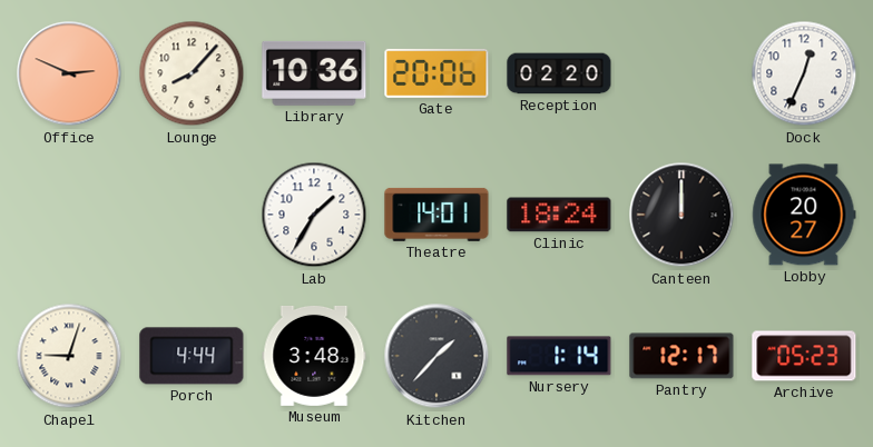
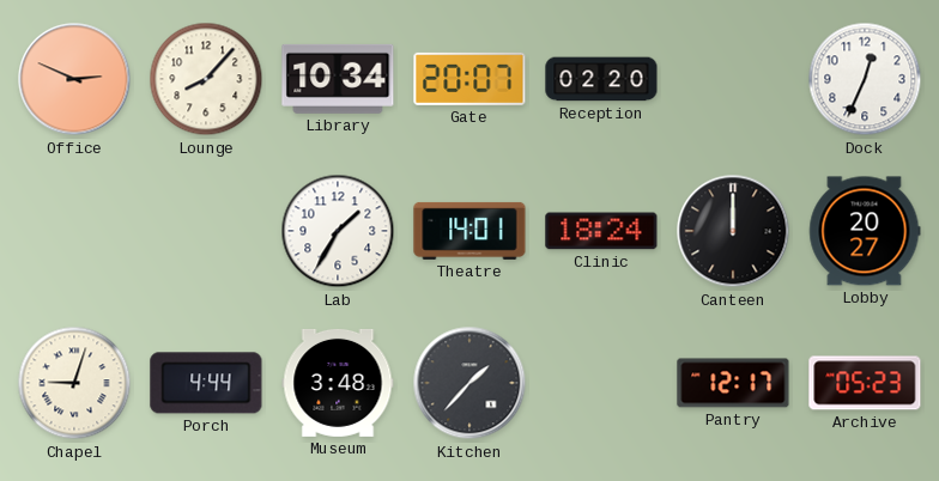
Library: 10:36 -> 10:34 (338, 79)
Gate: 20:06 -> 20:07 (469, 79)
Nursery: 1:14 -> none (559, 356)
